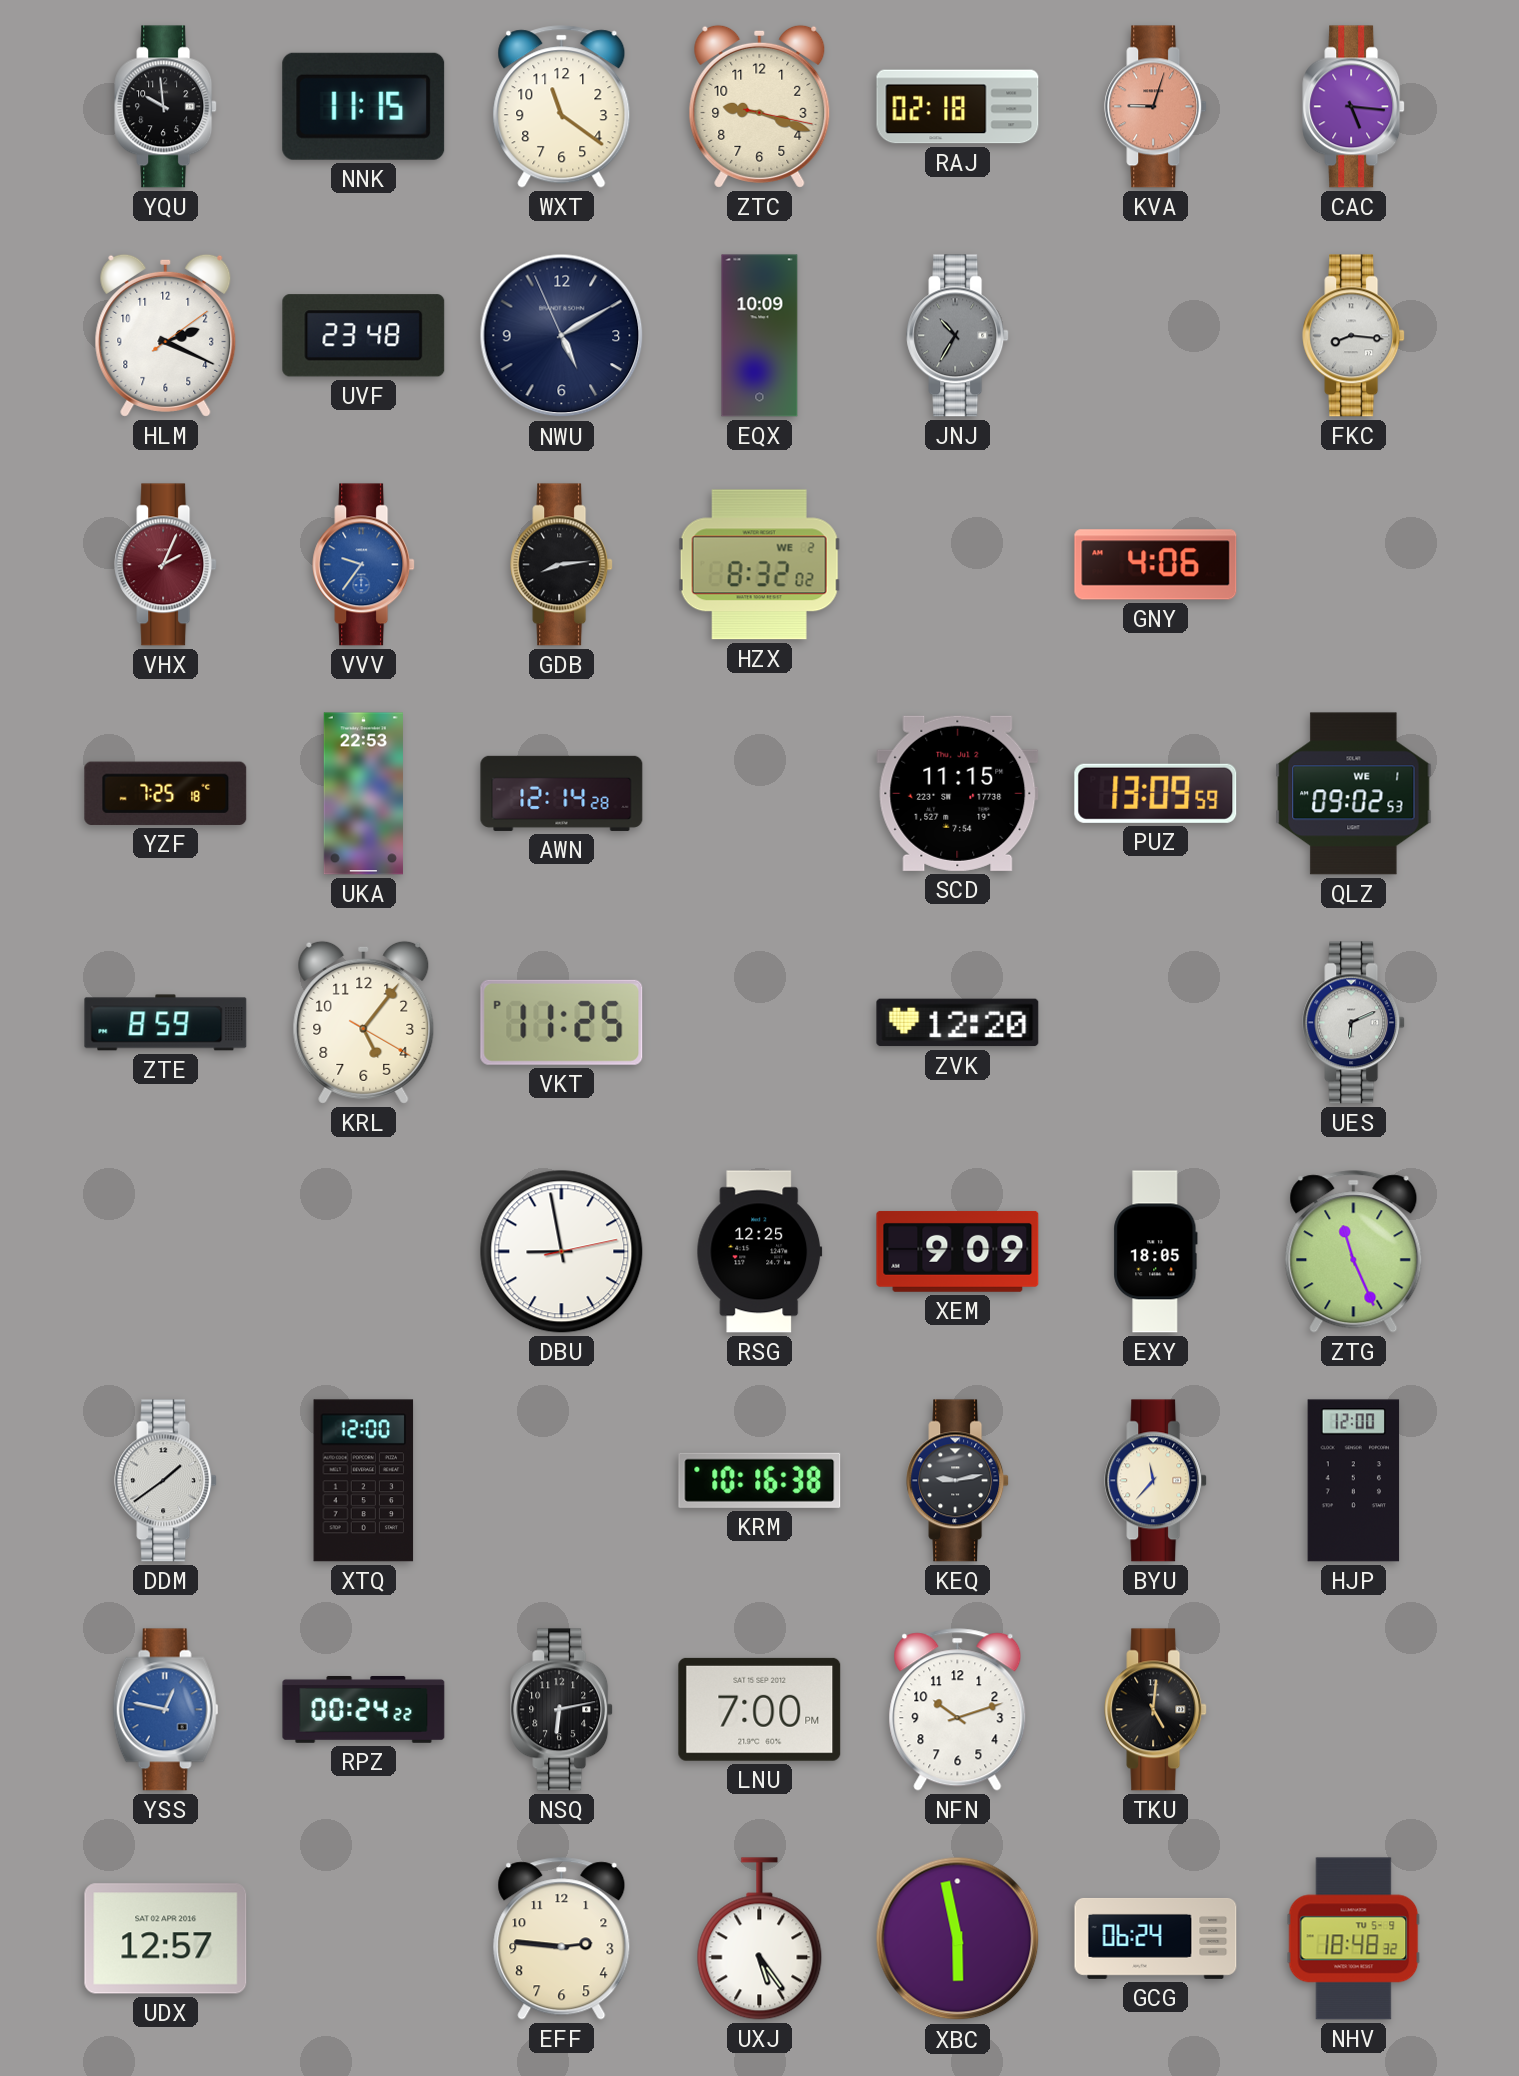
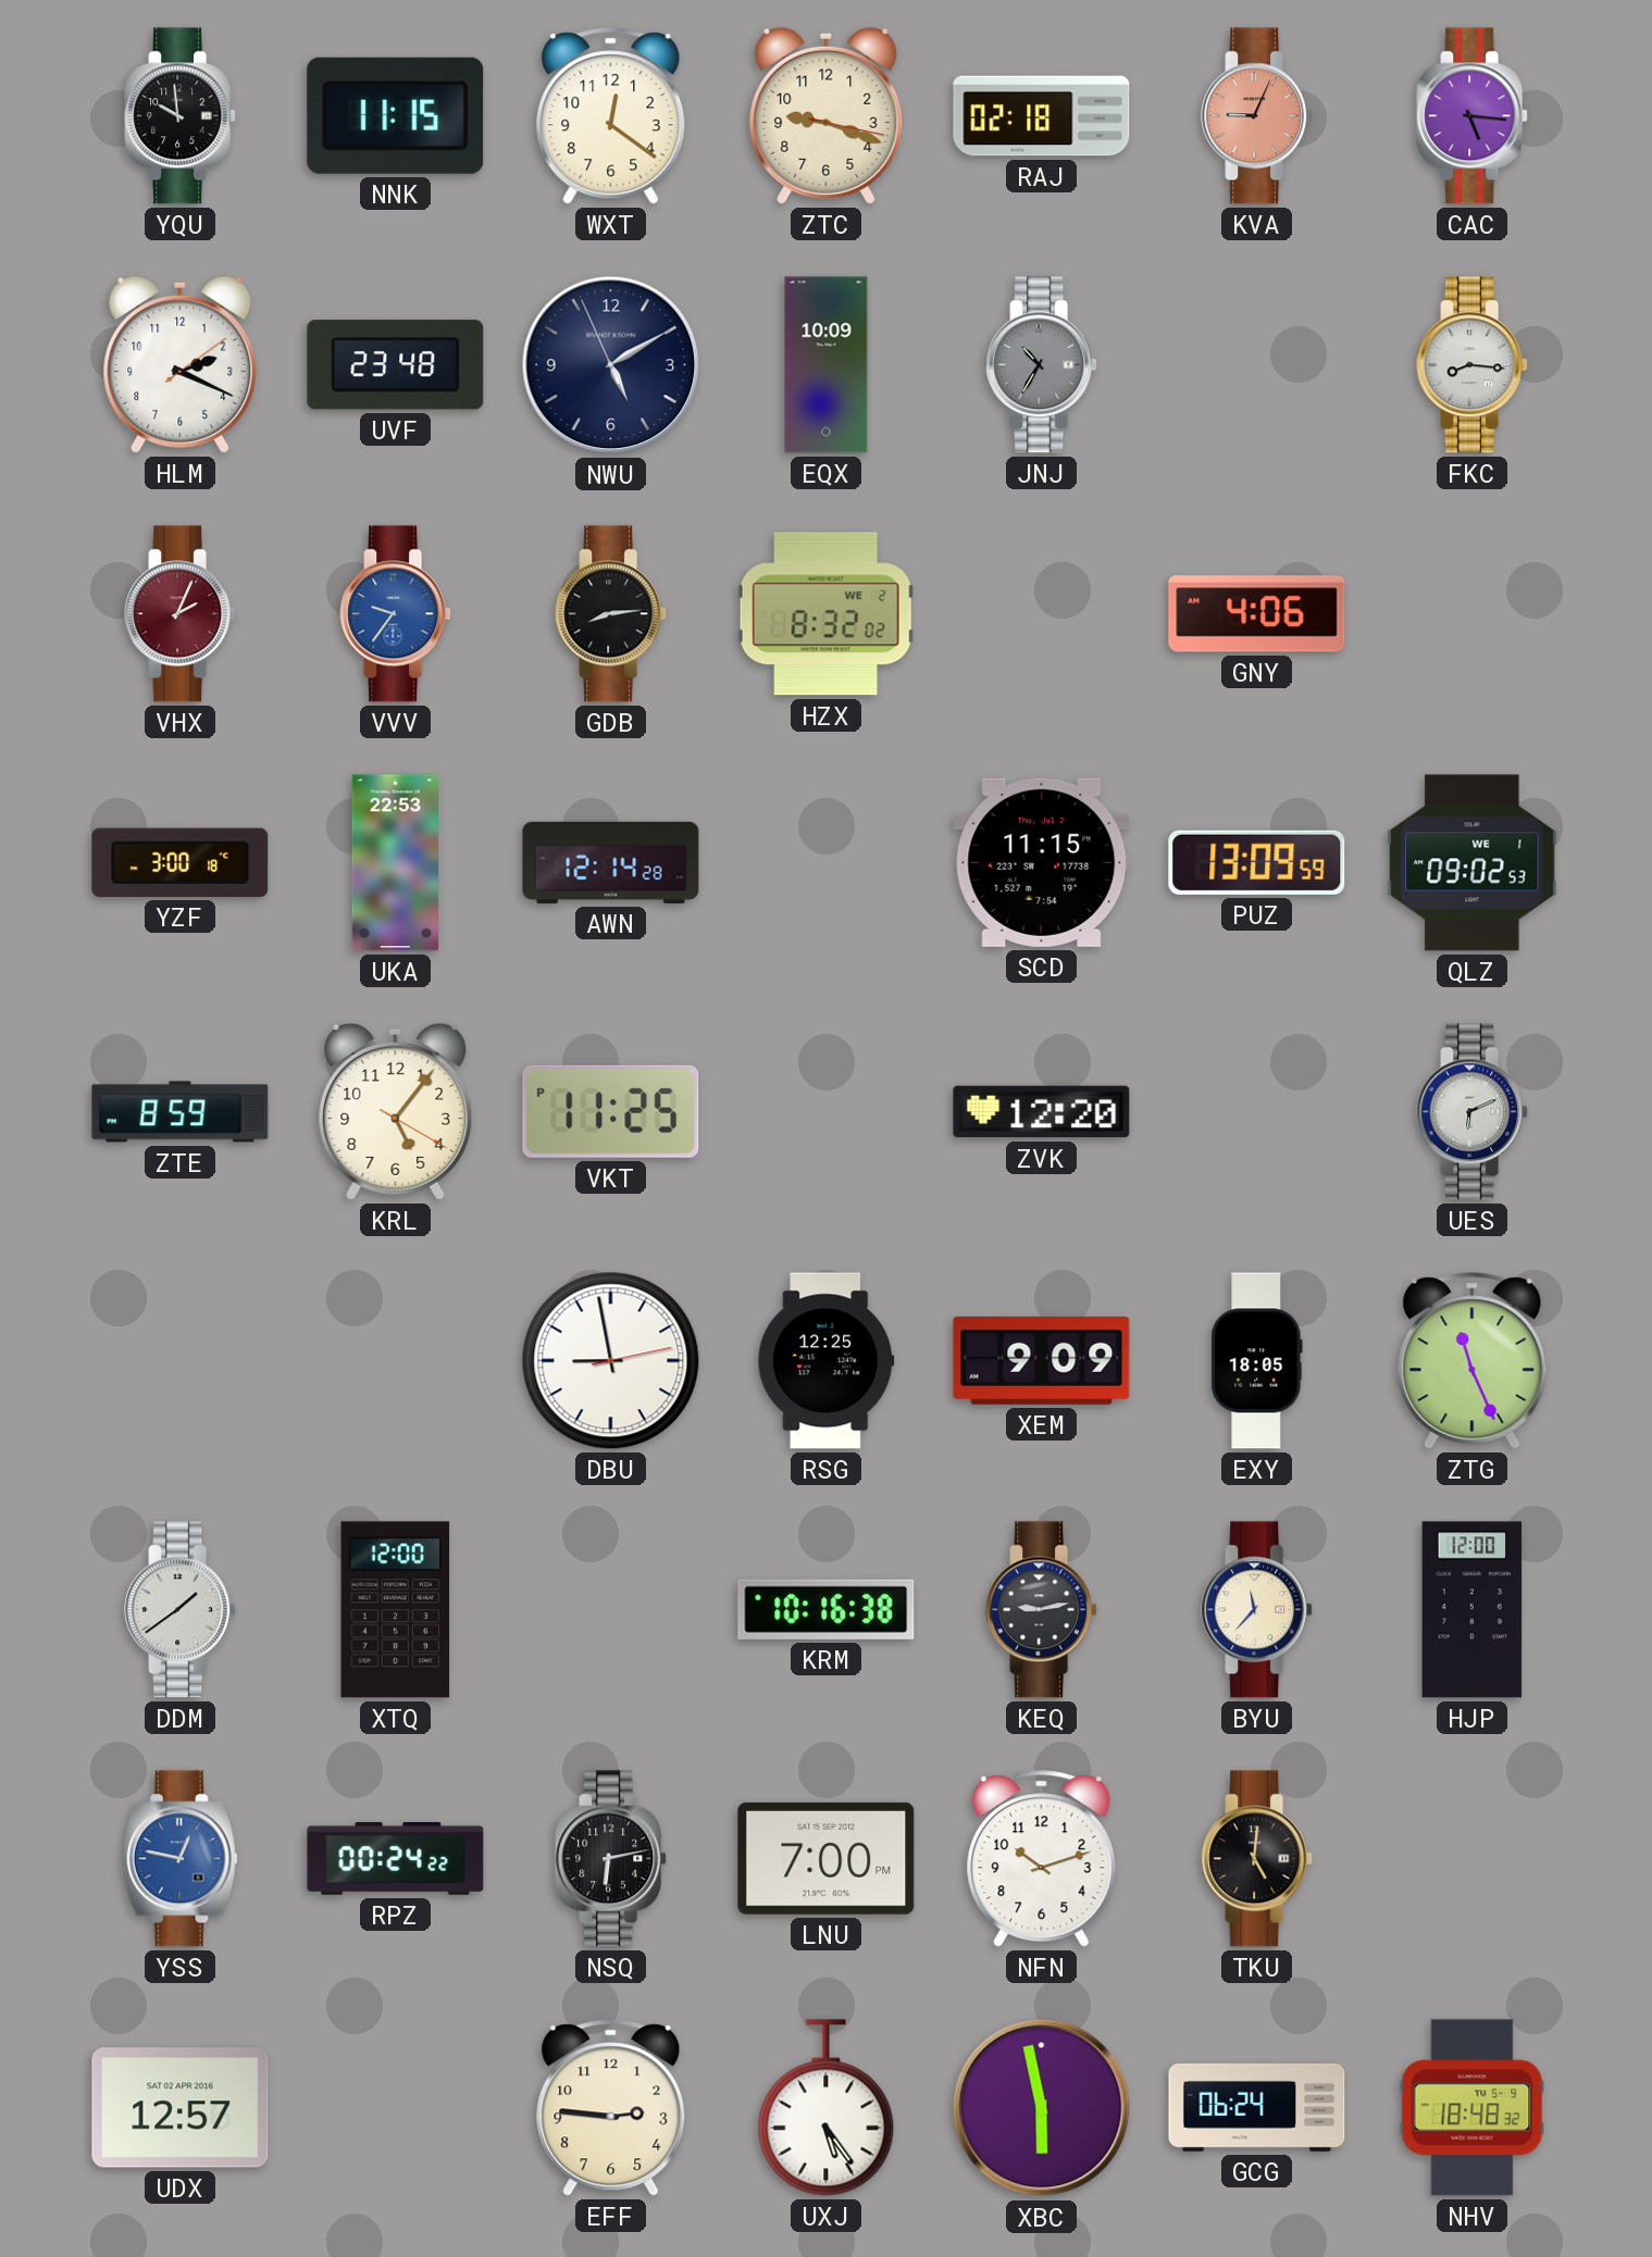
WXT: 11:21 -> 12:21 (611, 116)
KVA: 9:03 -> 9:04 (1257, 116)
YZF: 7:25 -> 3:00 (181, 862)
